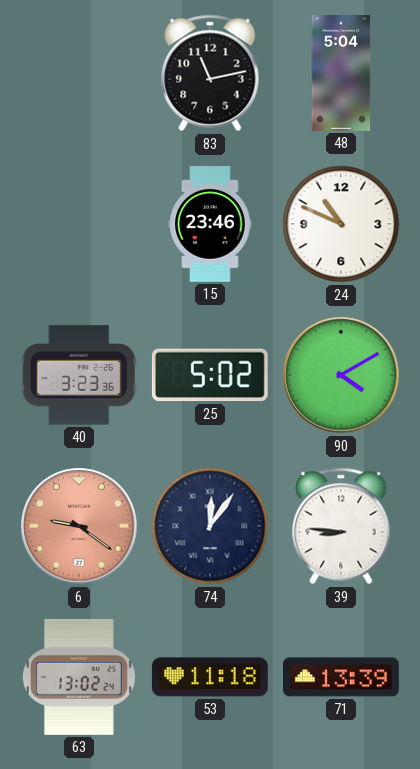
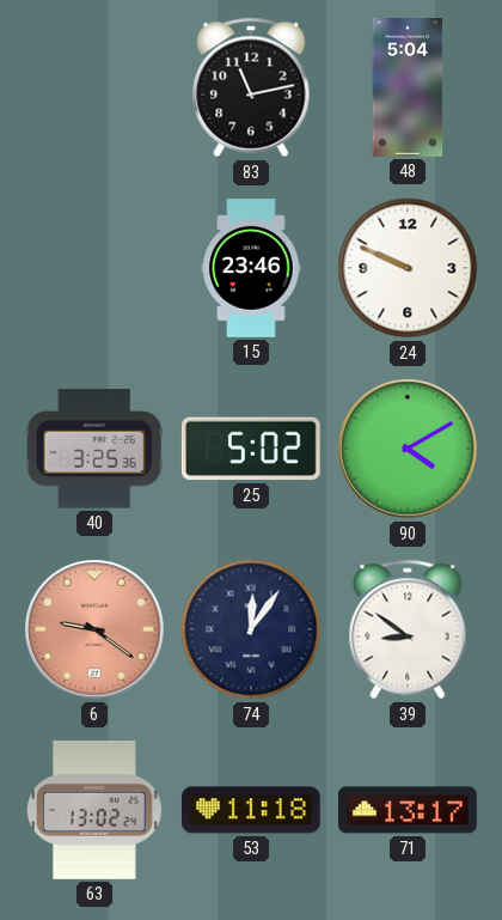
24: 10:49 -> 9:49 (408, 268)
40: 3:23 -> 3:25 (94, 449)
39: 8:46 -> 8:51 (408, 629)
71: 13:39 -> 13:17 (408, 810)
